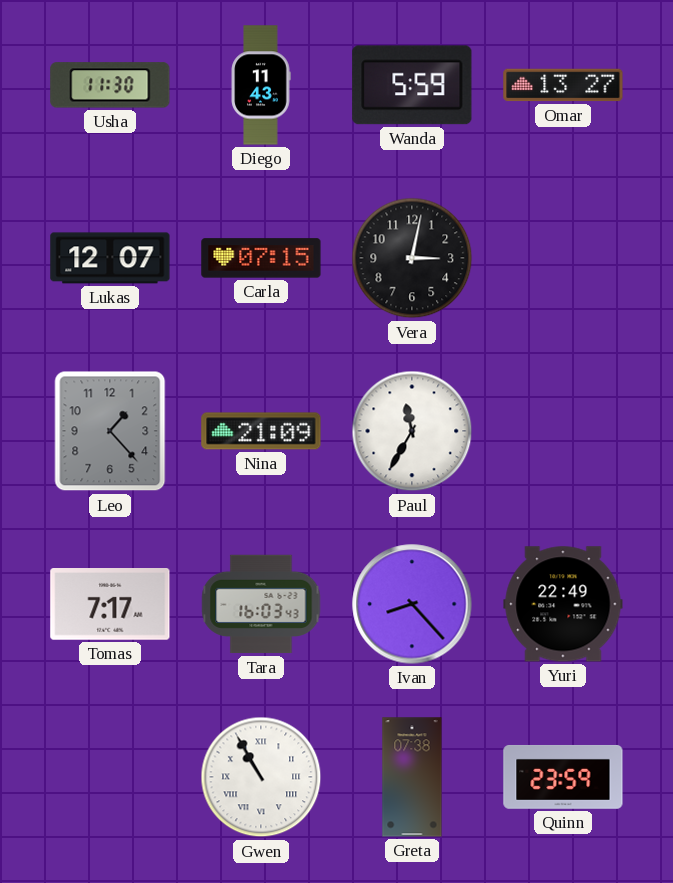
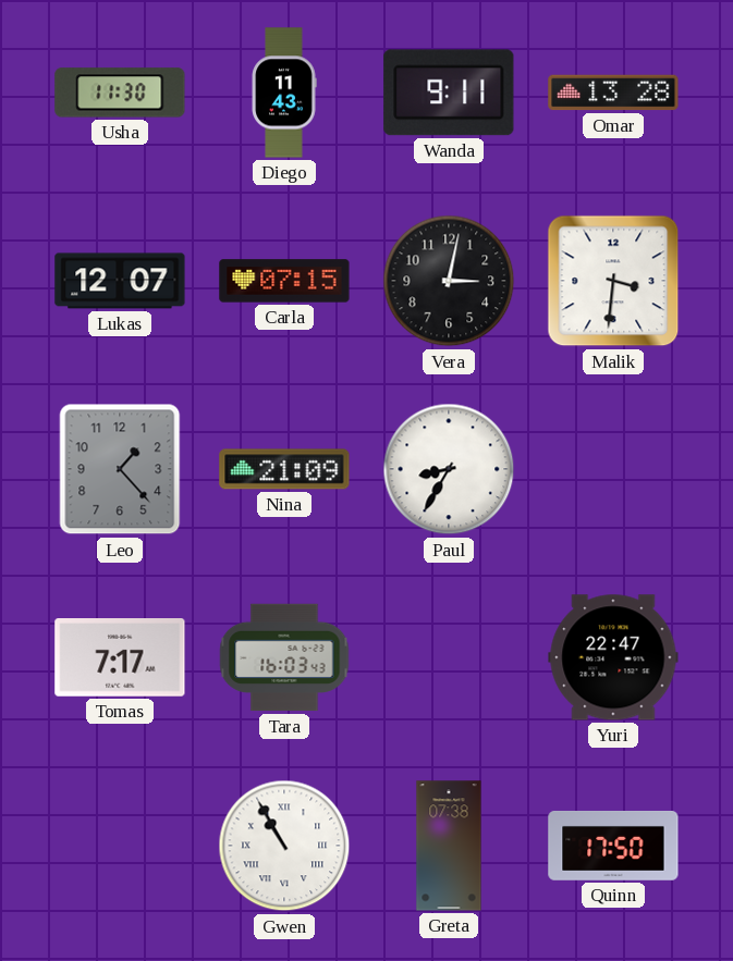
Wanda: 5:59 -> 9:11 (449, 93)
Omar: 13:27 -> 13:28 (613, 93)
Malik: none -> 3:31 (613, 281)
Paul: 11:35 -> 8:35 (449, 469)
Ivan: 8:23 -> none (412, 604)
Yuri: 22:49 -> 22:47 (613, 657)
Quinn: 23:59 -> 17:50 (613, 846)
